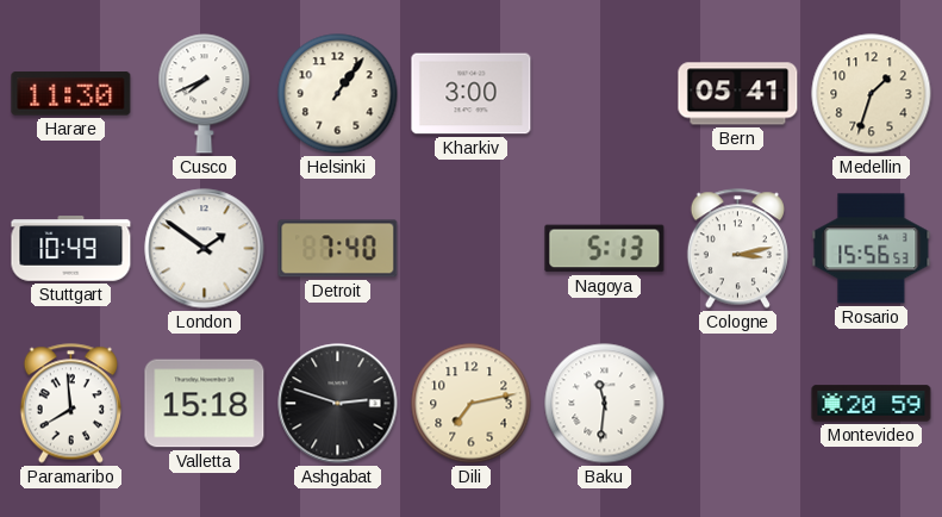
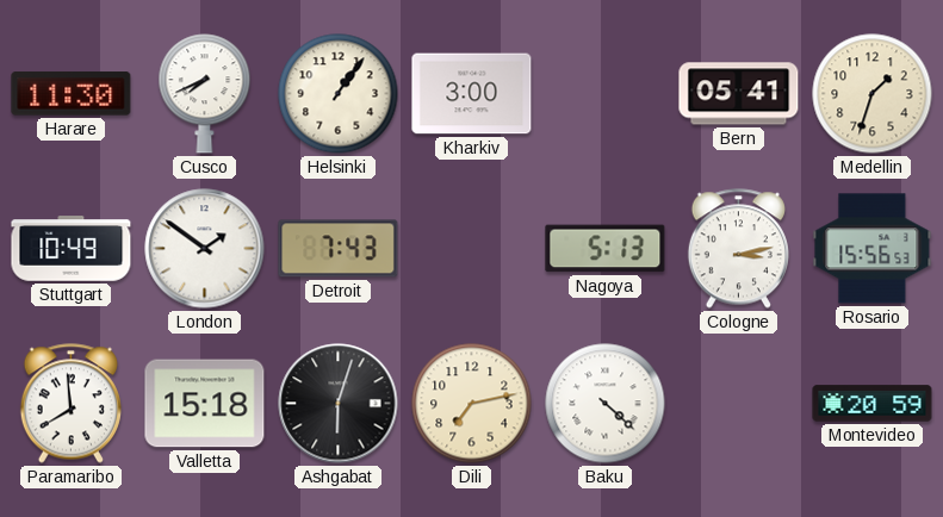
Detroit: 7:40 -> 7:43 (339, 249)
Ashgabat: 2:48 -> 6:03 (339, 404)
Baku: 11:31 -> 4:22 (606, 404)
